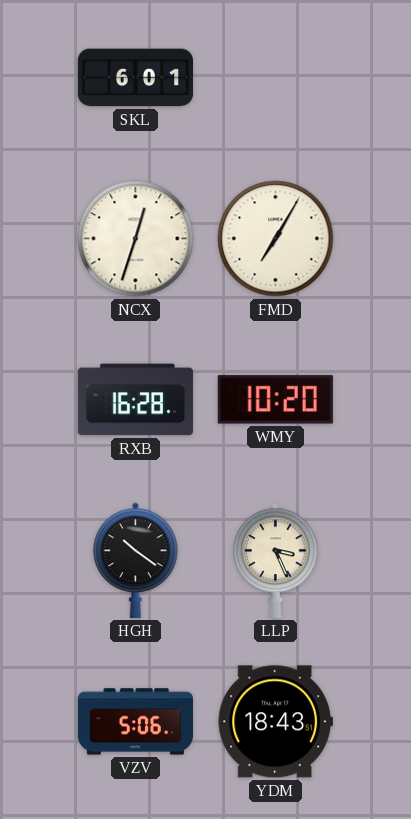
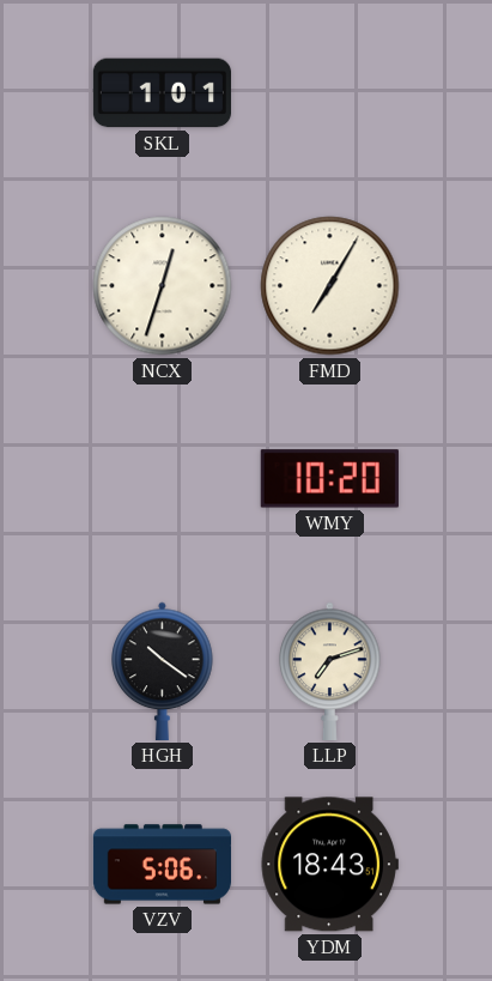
SKL: 6:01 -> 1:01 (162, 93)
RXB: 16:28 -> none (135, 400)
LLP: 3:26 -> 7:12 (330, 671)
